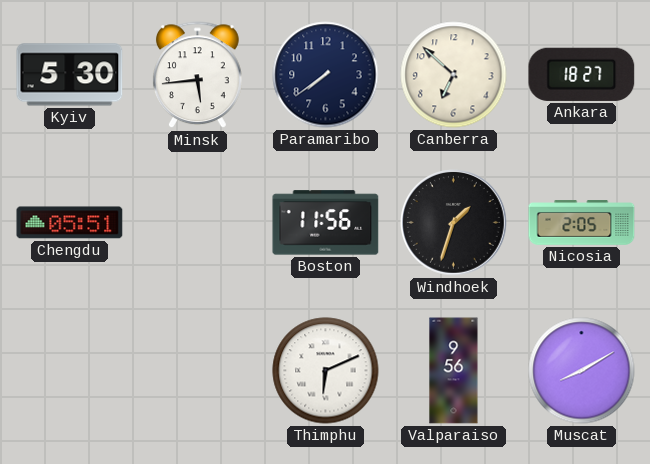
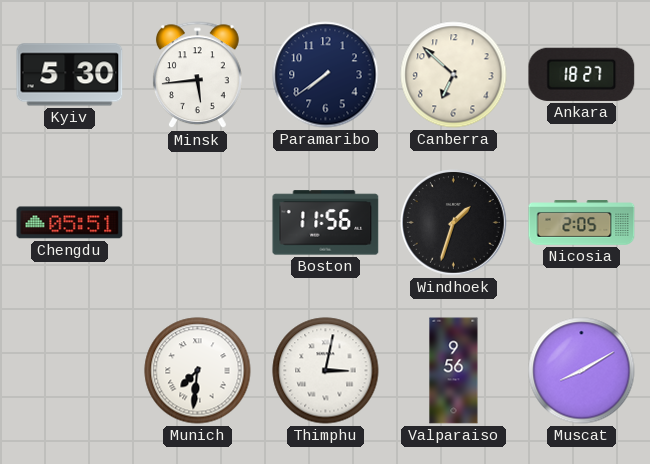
Munich: none -> 7:31 (198, 371)
Thimphu: 6:11 -> 3:02 (326, 371)
